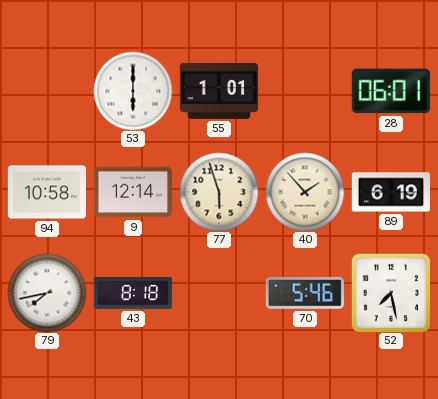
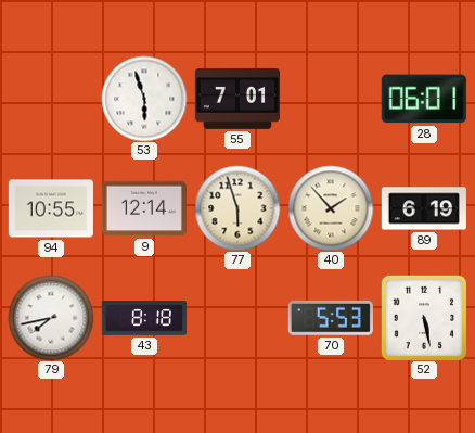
53: 6:00 -> 5:57 (144, 99)
55: 1:01 -> 7:01 (236, 99)
94: 10:58 -> 10:55 (50, 208)
70: 5:46 -> 5:53 (331, 318)
52: 7:28 -> 5:28 (424, 318)
